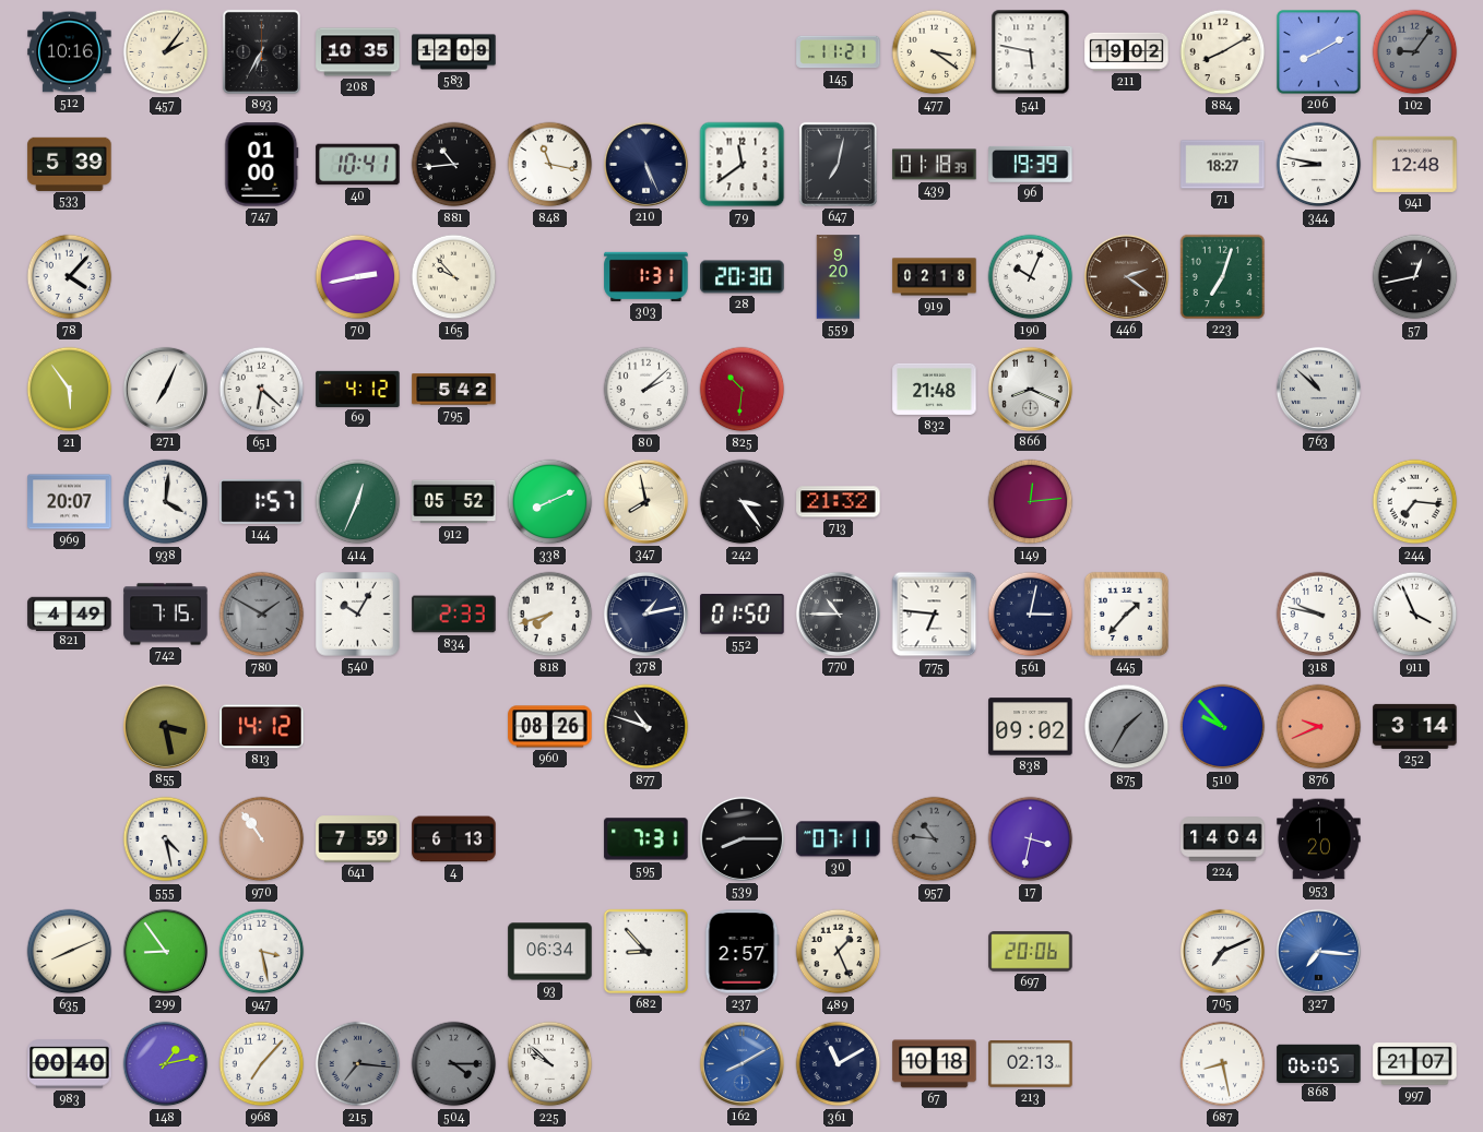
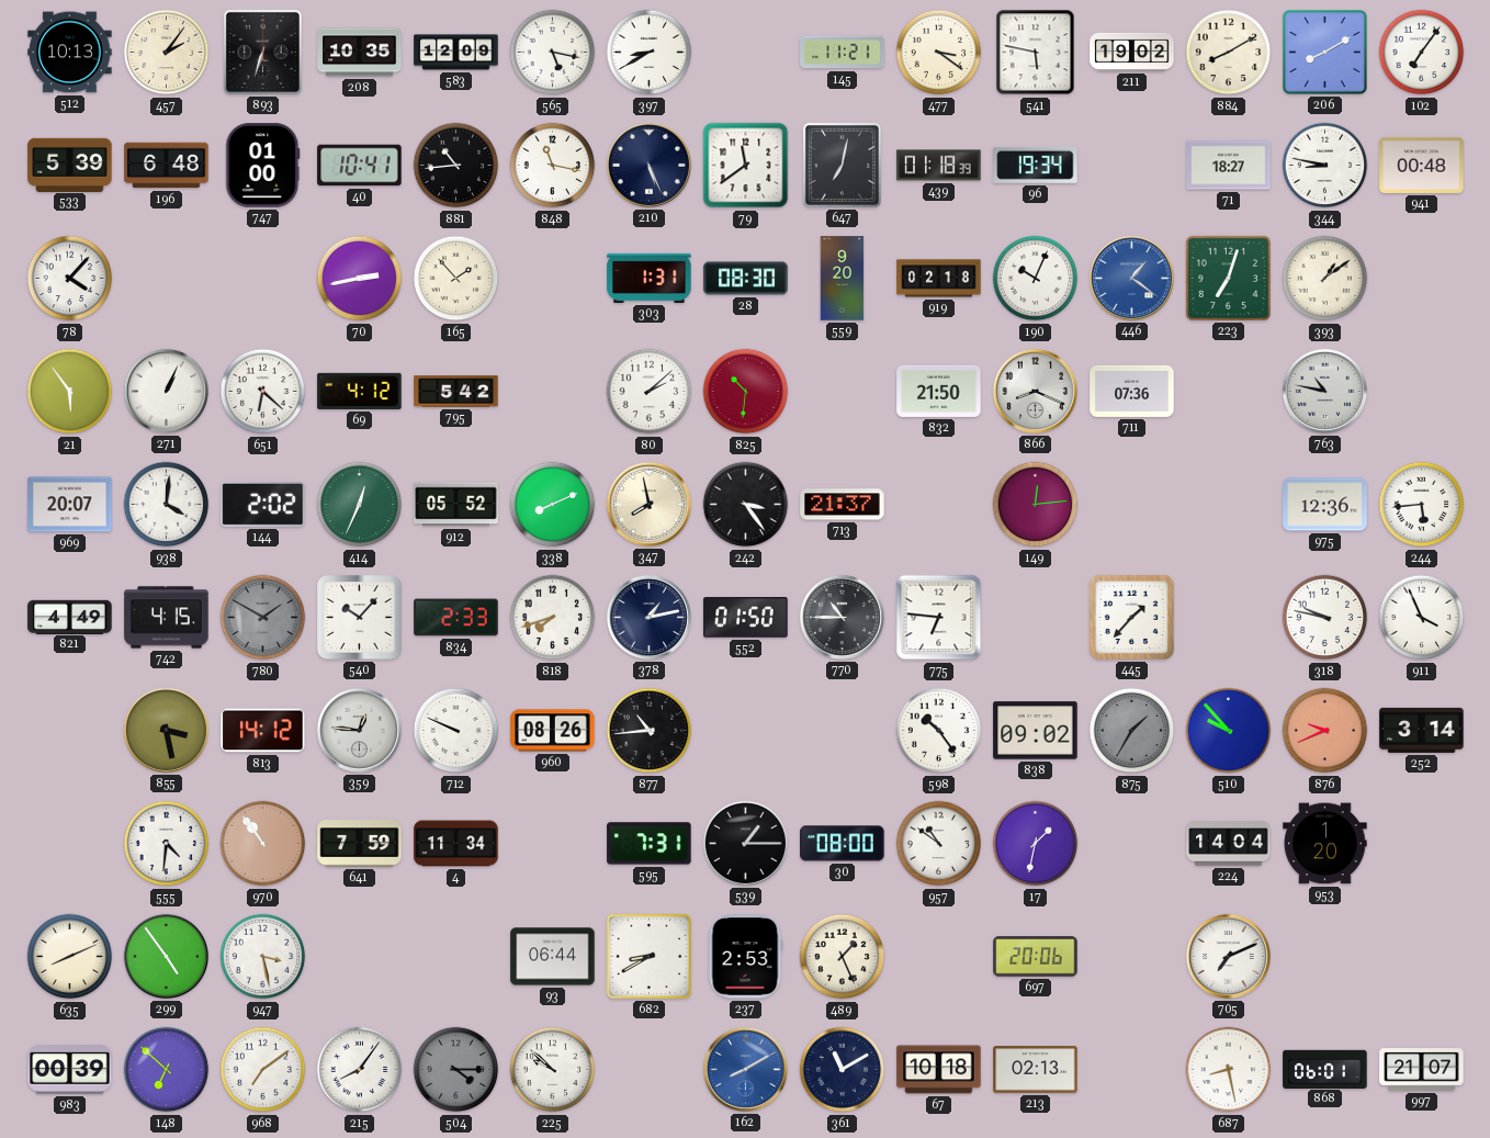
512: 10:16 -> 10:13 (70, 53)
893: 6:35 -> 6:33 (262, 52)
565: none -> 5:17 (553, 53)
397: none -> 8:40 (650, 53)
102: 9:06 -> 7:06 (1422, 53)
102 dial: grey -> white (1422, 53)
196: none -> 6:48 (167, 166)
96: 19:39 -> 19:34 (1036, 165)
941: 12:48 -> 00:48 (1422, 165)
165: 9:53 -> 1:53 (456, 279)
28: 20:30 -> 08:30 (746, 279)
446: 2:21 -> 1:21 (1131, 278)
446 dial: brown -> blue (1131, 278)
393: none -> 1:09 (1325, 279)
57: 12:43 -> none (1415, 277)
271: 7:04 -> 1:04 (166, 391)
832: 21:48 -> 21:50 (939, 391)
711: none -> 07:36 (1132, 391)
763: 10:52 -> 10:47 (1324, 391)
144: 1:57 -> 2:02 (263, 504)
713: 21:32 -> 21:37 (843, 505)
975: none -> 12:36 (1325, 505)
244: 7:16 -> 5:44 (1422, 505)
742: 7:15 -> 4:15 (167, 618)
540: 10:05 -> 10:07 (360, 618)
561: 3:02 -> none (1031, 615)
359: none -> 12:46 (359, 730)
712: none -> 9:49 (456, 731)
877: 10:48 -> 10:44 (650, 731)
598: none -> 10:24 (939, 731)
555: 4:28 -> 4:31 (167, 844)
4: 6:13 -> 11:34 (456, 844)
539: 8:15 -> 1:15 (745, 843)
30: 07:11 -> 08:00 (843, 844)
957: 10:46 -> 10:51 (939, 844)
957 dial: grey -> white (939, 844)
17: 3:32 -> 1:32 (1036, 844)
299: 8:54 -> 4:54 (166, 956)
93: 06:34 -> 06:44 (553, 957)
682: 8:53 -> 8:40 (648, 956)
237: 2:57 -> 2:53 (745, 957)
327: 7:16 -> none (1318, 951)
983: 00:40 -> 00:39 (70, 1070)
148: 1:13 -> 6:52 (167, 1070)
968: 7:07 -> 7:09 (263, 1070)
215: 7:16 -> 8:06 (360, 1070)
215 dial: grey -> white (360, 1070)
868: 06:05 -> 06:01 (1325, 1069)
